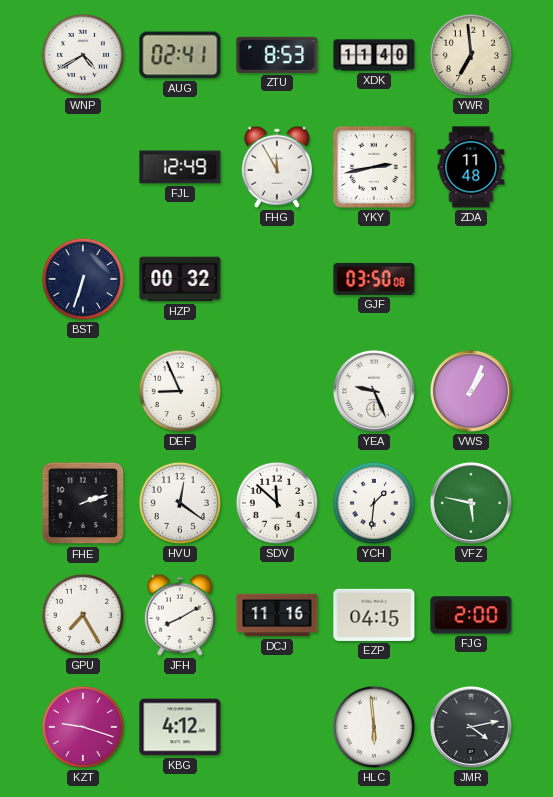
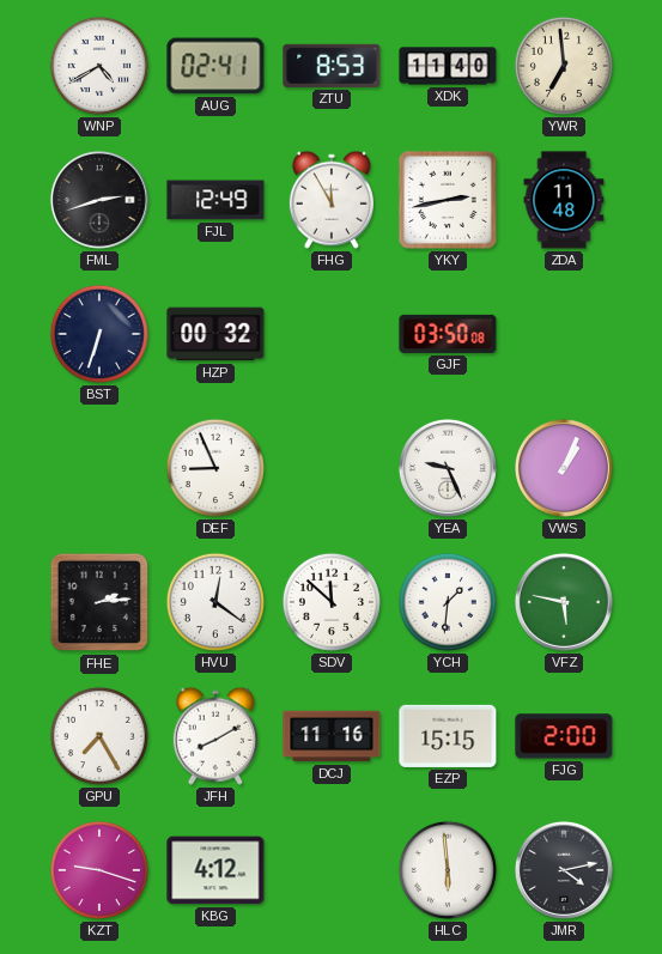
FML: none -> 2:42 (99, 200)
FHE: 2:12 -> 2:14 (99, 602)
EZP: 04:15 -> 15:15 (448, 736)
